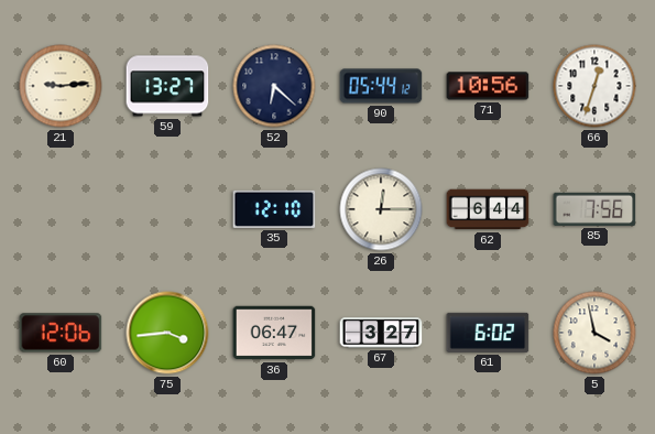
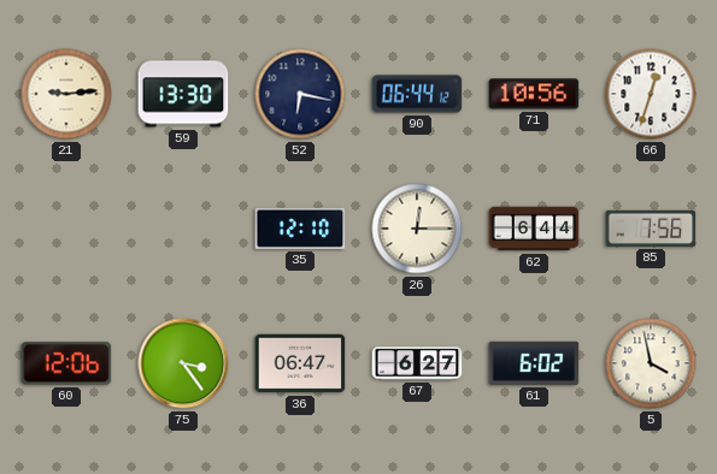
59: 13:27 -> 13:30 (183, 94)
52: 6:22 -> 6:17 (300, 94)
90: 05:44 -> 06:44 (417, 94)
75: 3:44 -> 3:24 (183, 363)
67: 3:27 -> 6:27 (417, 363)
